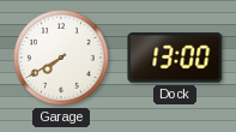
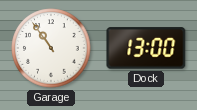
Garage: 7:40 -> 10:54 (51, 48)
